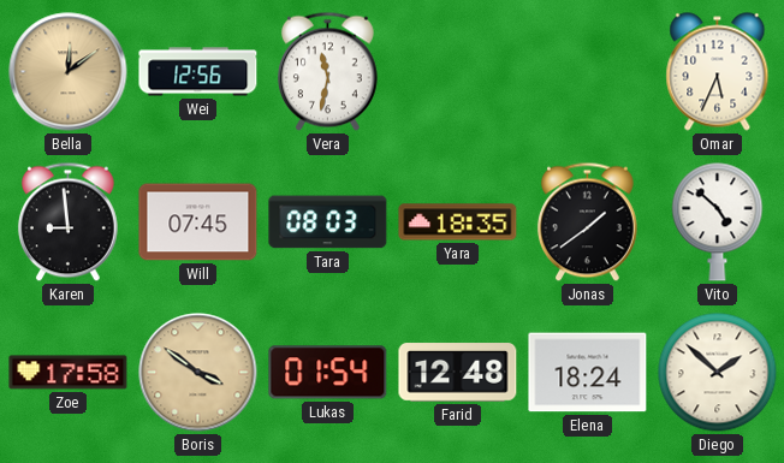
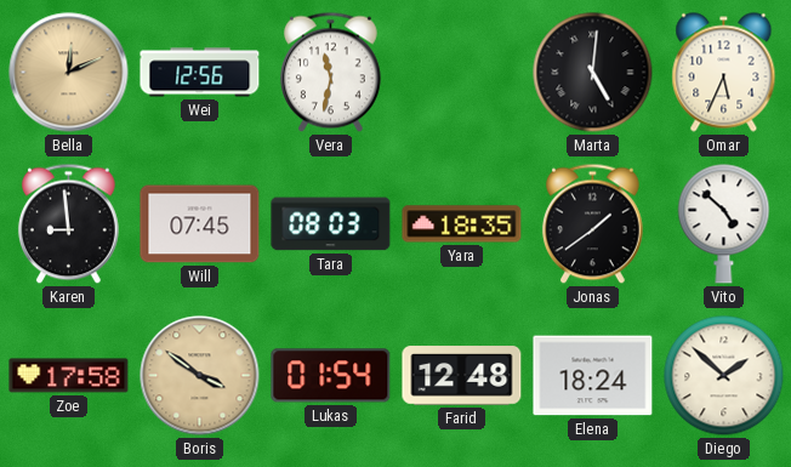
Bella: 12:09 -> 12:11 (69, 73)
Marta: none -> 5:01 (593, 73)
